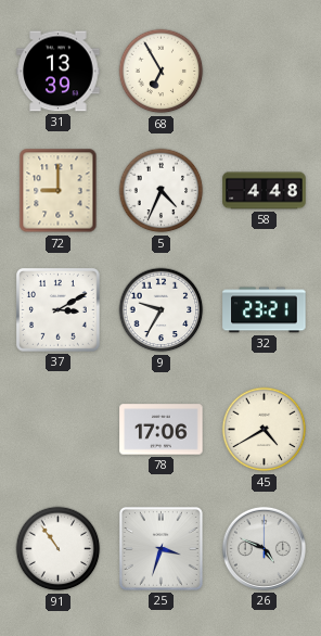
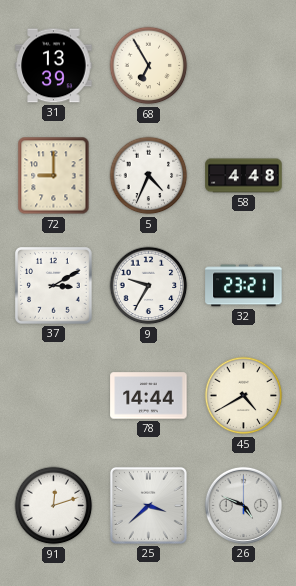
78: 17:06 -> 14:44 (149, 396)
91: 10:54 -> 12:12 (54, 506)
25: 3:33 -> 3:38 (148, 505)
